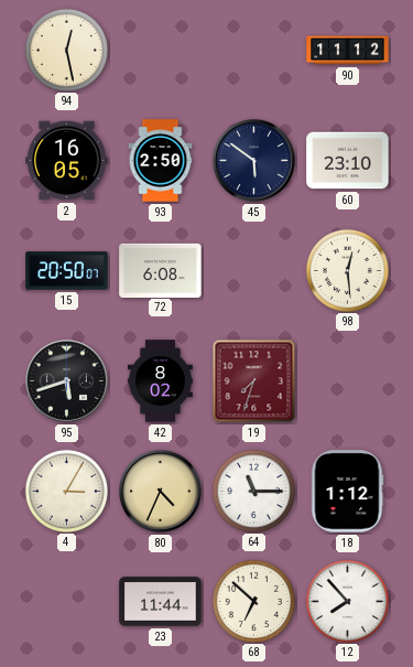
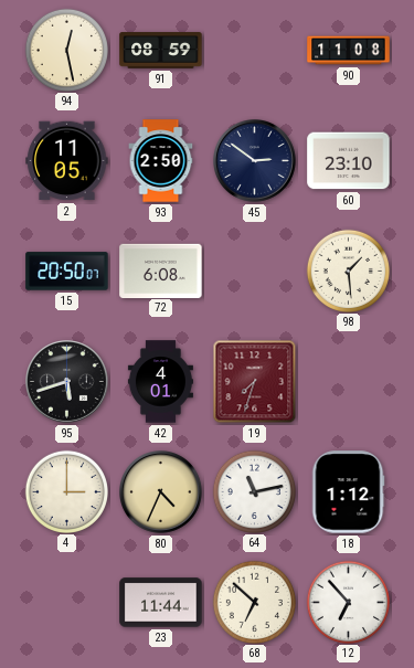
91: none -> 08:59 (161, 51)
90: 11:12 -> 11:08 (349, 51)
2: 16:05 -> 11:05 (67, 161)
45: 5:51 -> 2:51 (255, 161)
98: 12:29 -> 1:29 (348, 271)
42: 8:02 -> 4:01 (160, 382)
4: 3:05 -> 3:00 (66, 491)
64: 11:15 -> 11:13 (254, 491)
12: 7:53 -> 6:53 (348, 602)
